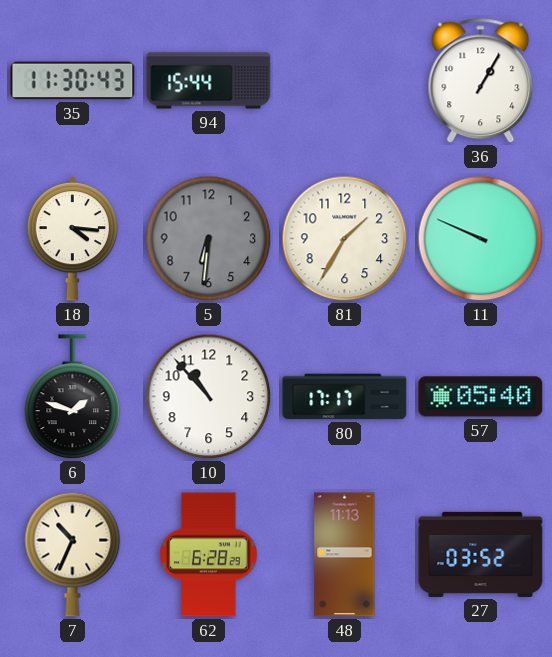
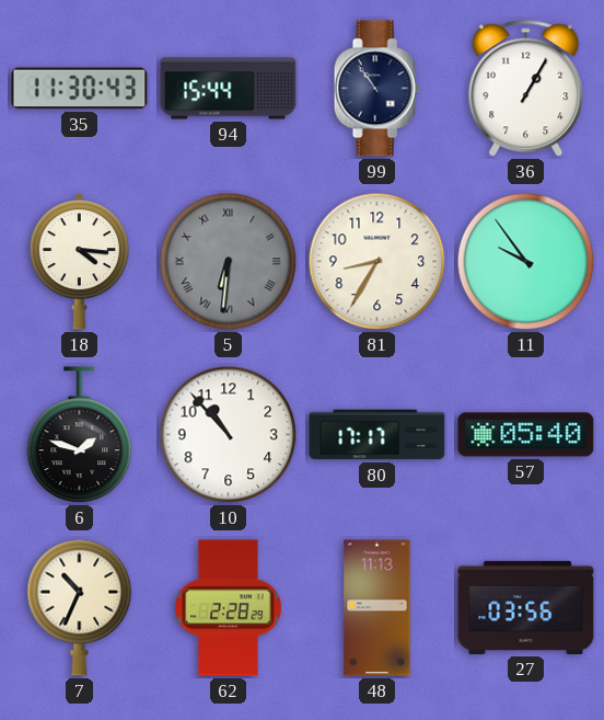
99: none -> 10:54 (376, 89)
5 numerals: Arabic -> Roman (229, 262)
81: 1:35 -> 8:35 (377, 262)
11: 9:49 -> 9:54 (526, 262)
62: 6:28 -> 2:28 (229, 608)
27: 03:52 -> 03:56 (526, 607)
